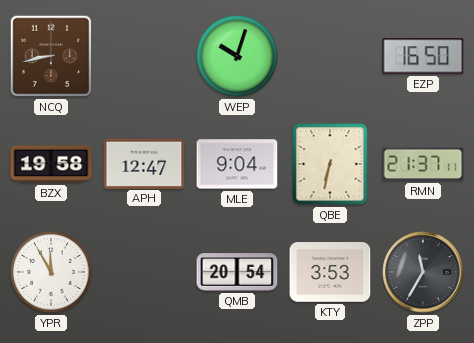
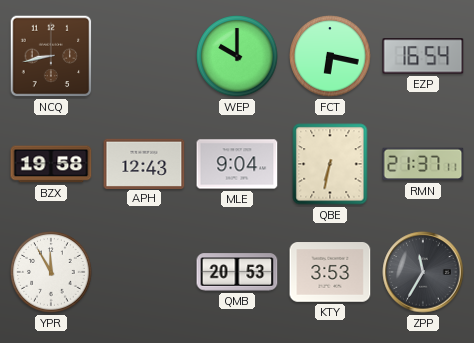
WEP: 10:03 -> 10:00 (237, 56)
FCT: none -> 6:17 (330, 56)
EZP: 16:50 -> 16:54 (423, 56)
APH: 12:47 -> 12:43 (144, 163)
QMB: 20:54 -> 20:53 (237, 272)
